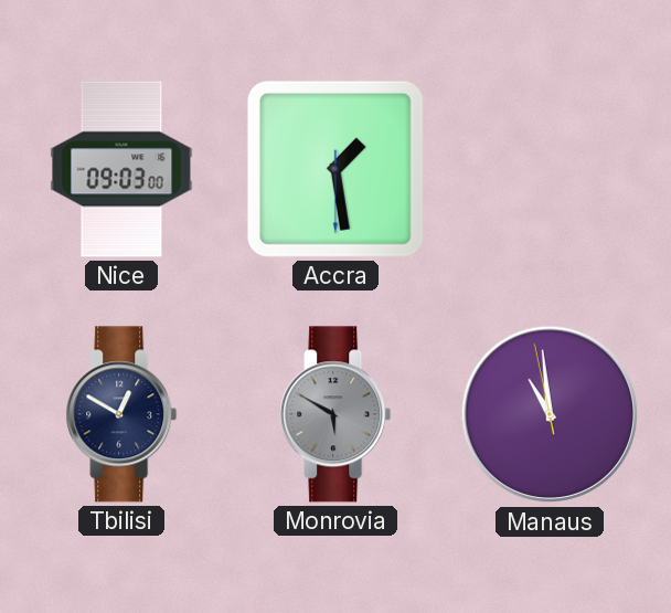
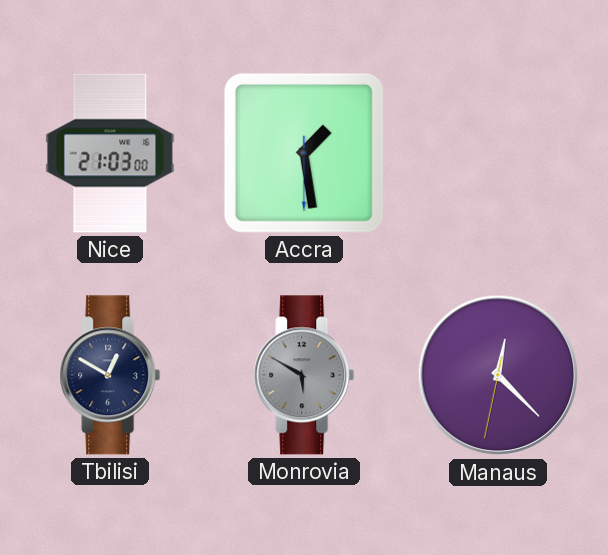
Nice: 09:03 -> 21:03 (110, 153)
Manaus: 10:58 -> 12:22 (498, 375)
